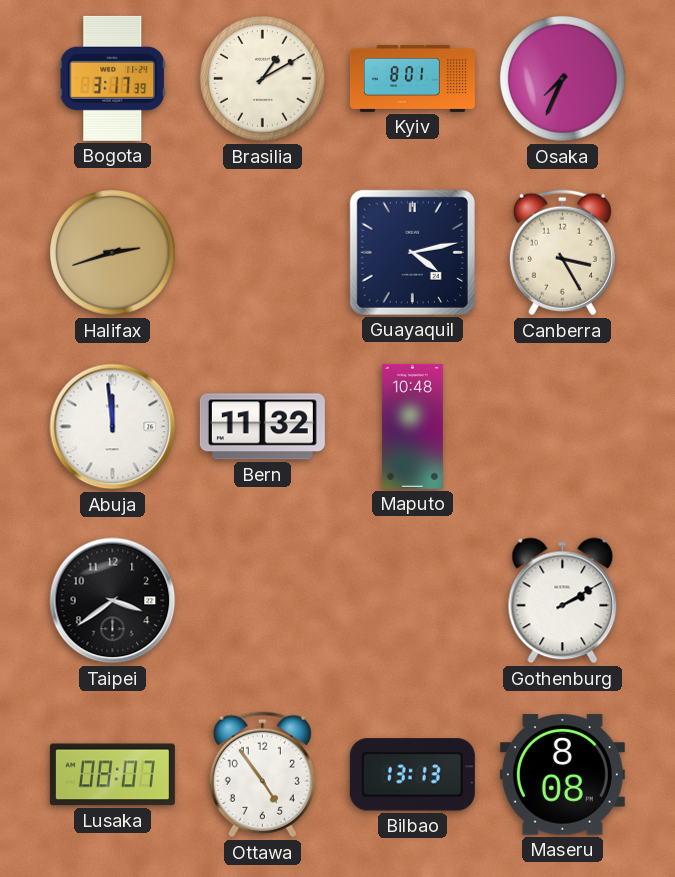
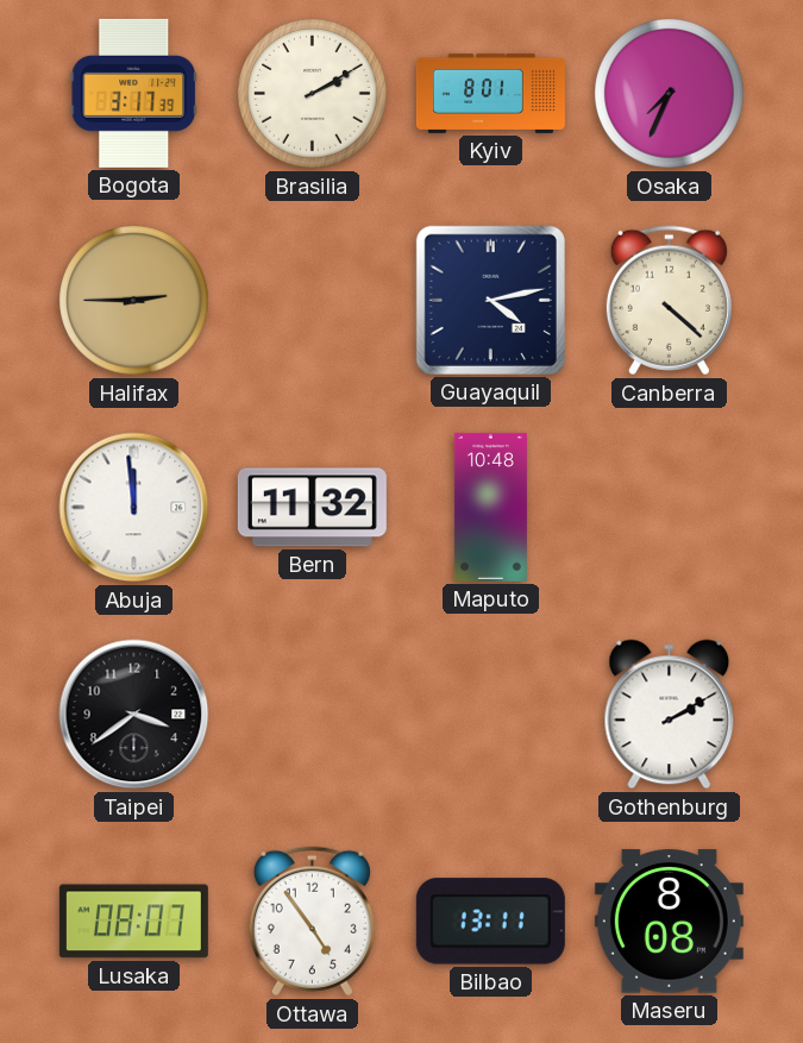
Brasilia: 1:10 -> 2:10 (313, 94)
Halifax: 2:42 -> 2:45 (134, 301)
Canberra: 3:25 -> 4:22 (669, 301)
Bilbao: 13:13 -> 13:11 (490, 922)
